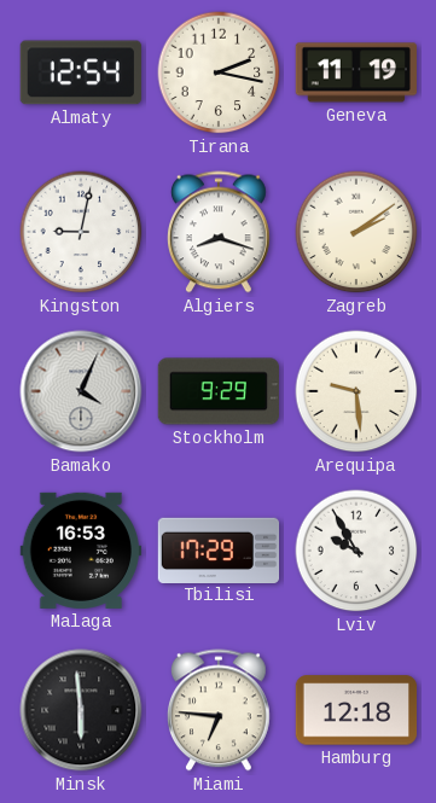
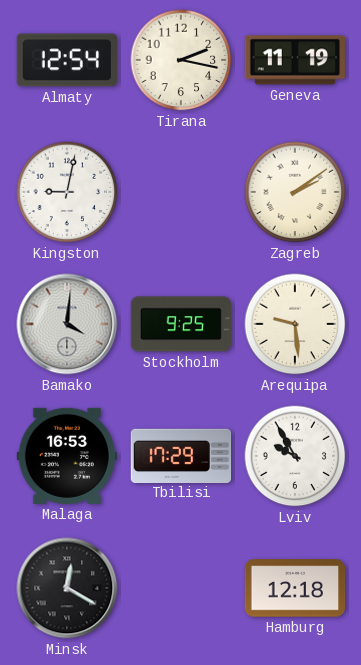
Algiers: 8:18 -> none (219, 232)
Bamako: 4:04 -> 4:01 (67, 324)
Stockholm: 9:29 -> 9:25 (180, 324)
Minsk: 5:59 -> 12:20 (67, 588)
Miami: 6:46 -> none (219, 710)
